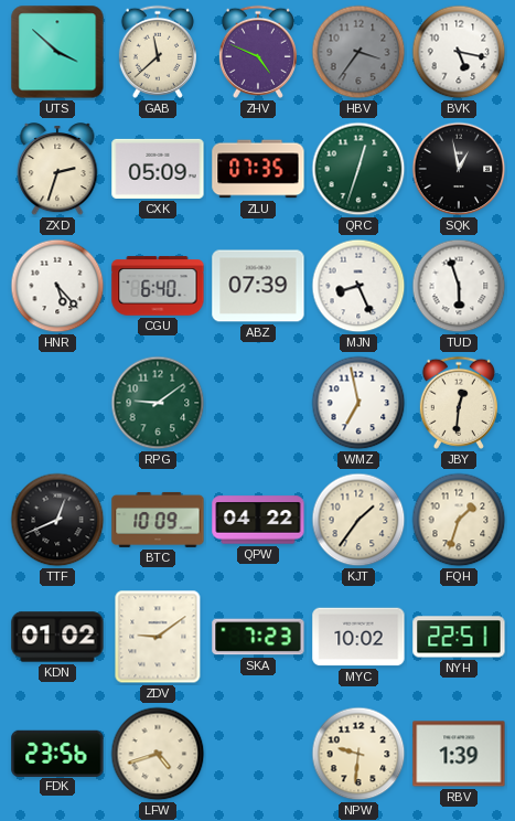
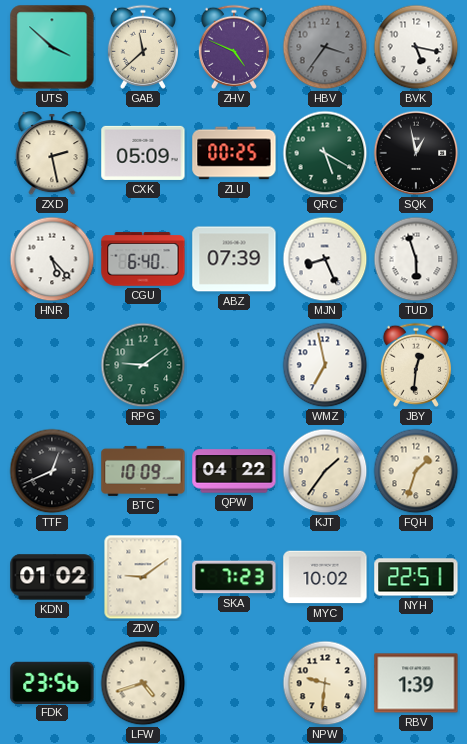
ZXD: 2:33 -> 2:28 (52, 154)
ZLU: 07:35 -> 00:25 (234, 153)
QRC: 12:33 -> 5:20 (325, 153)
